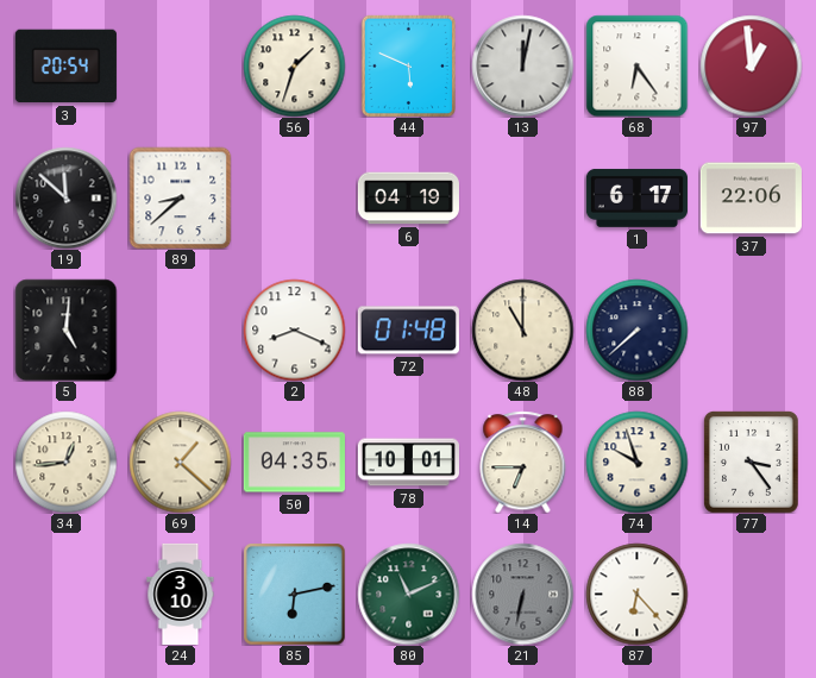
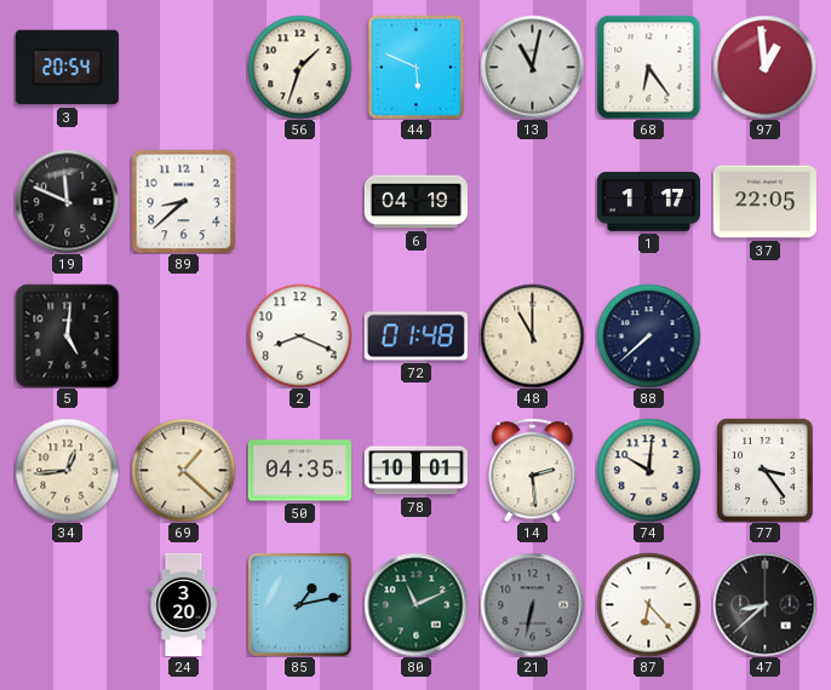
13: 12:02 -> 11:02 (532, 67)
19: 11:52 -> 11:49 (67, 201)
1: 6:17 -> 1:17 (648, 201)
37: 22:06 -> 22:05 (764, 202)
14: 6:45 -> 2:29 (533, 470)
74: 9:57 -> 10:01 (648, 470)
24: 3:10 -> 3:20 (184, 604)
85: 6:13 -> 1:13 (299, 604)
47: none -> 8:38 (764, 604)
